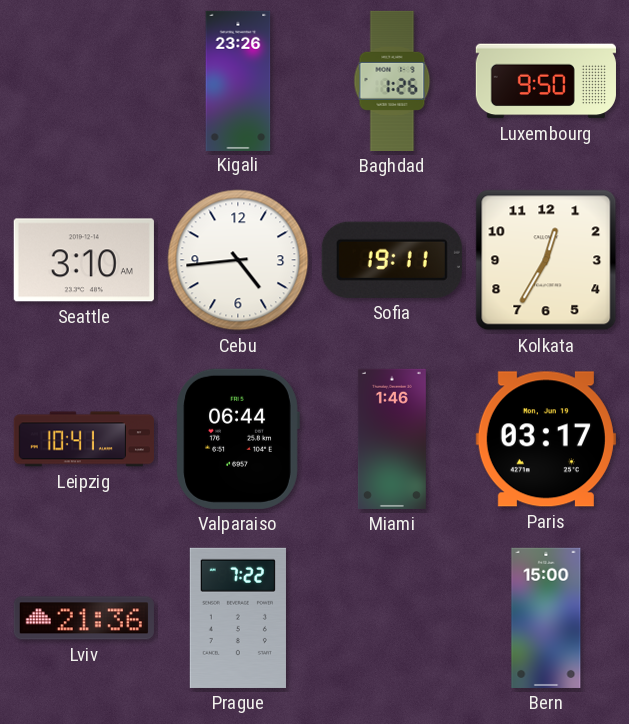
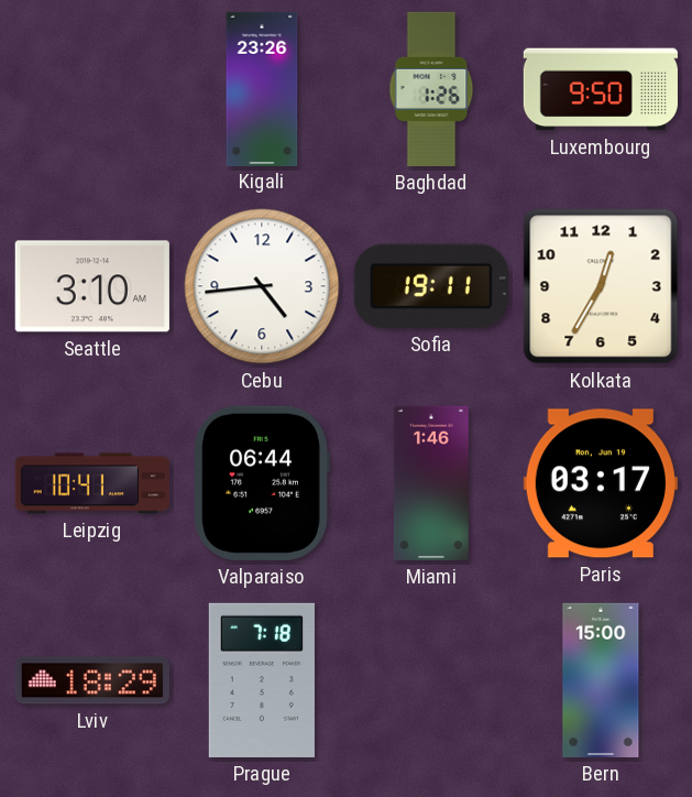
Lviv: 21:36 -> 18:29 (92, 680)
Prague: 7:22 -> 7:18 (262, 680)
